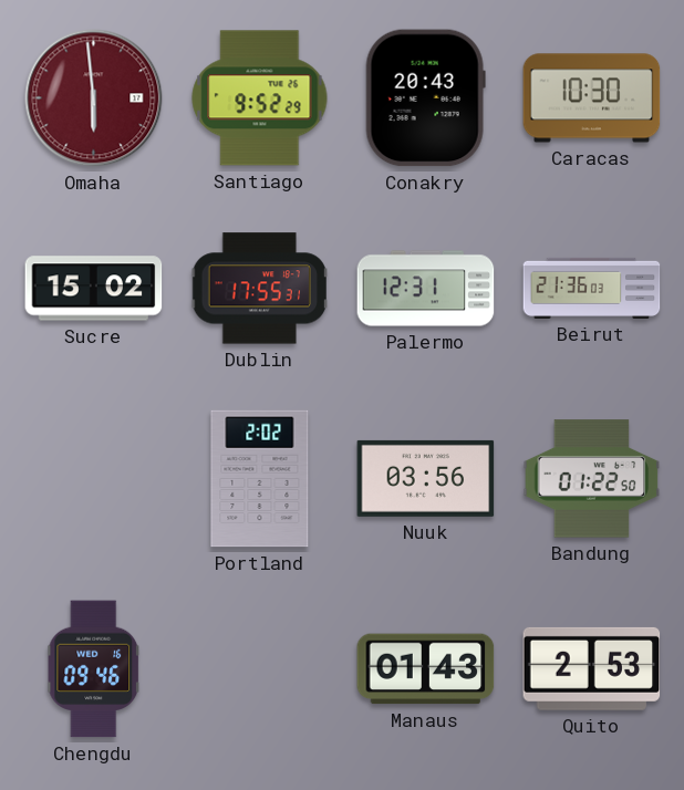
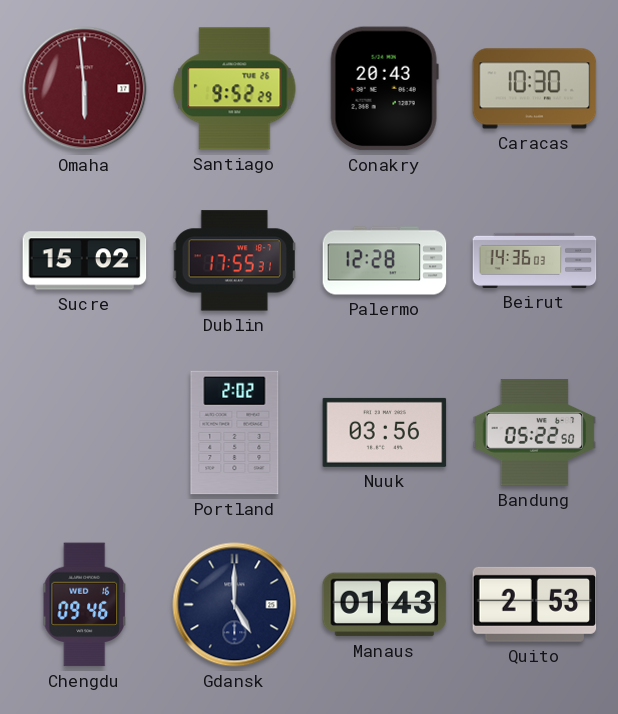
Palermo: 12:31 -> 12:28 (385, 261)
Beirut: 21:36 -> 14:36 (535, 260)
Bandung: 01:22 -> 05:22 (535, 433)
Gdansk: none -> 5:00 (235, 605)
